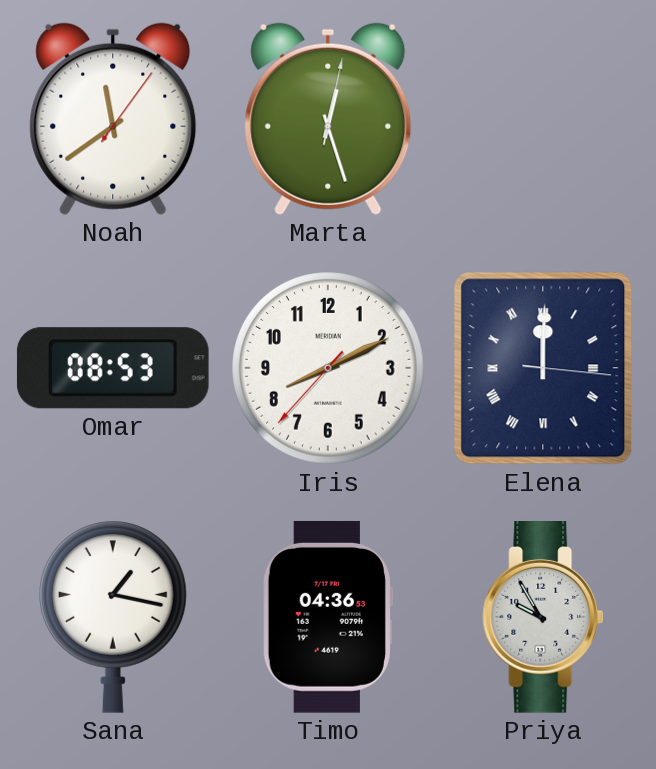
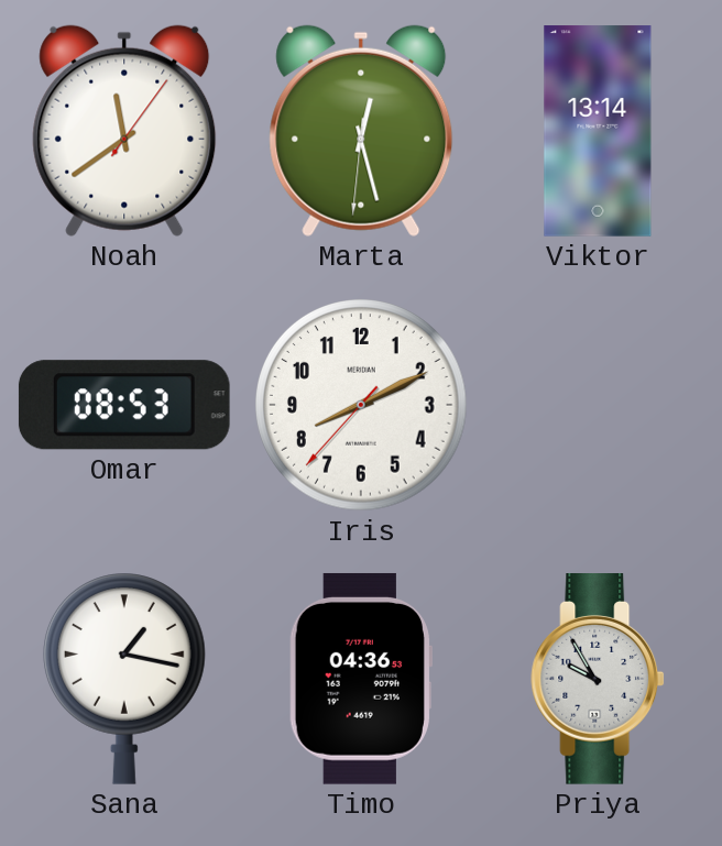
Marta: 12:27:02 -> 12:27:31 (361, 131)
Viktor: none -> 13:14 (598, 131)
Elena: 12:00 -> none (543, 368)
